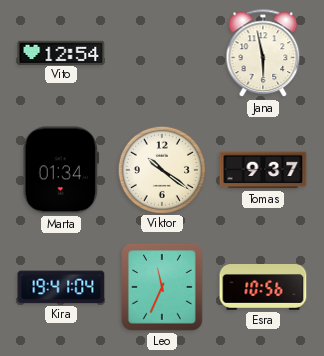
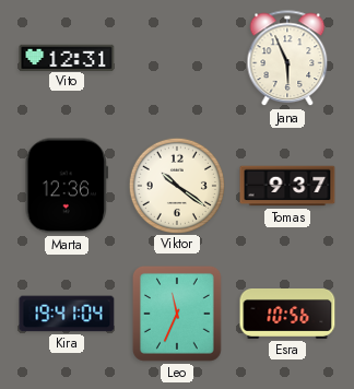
Vito: 12:54 -> 12:31 (67, 57)
Jana: 5:58 -> 5:56 (287, 59)
Marta: 01:34 -> 12:36 (66, 186)
